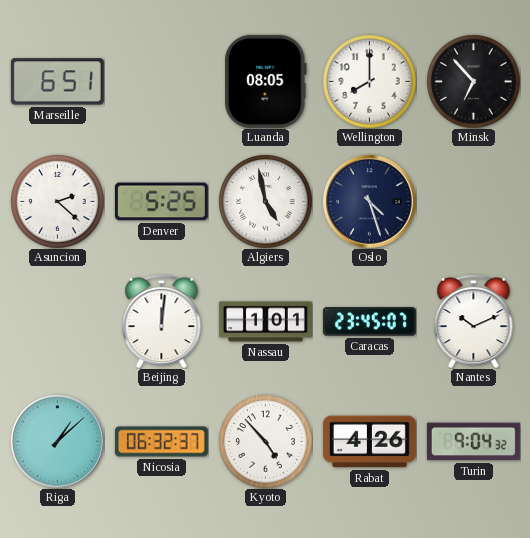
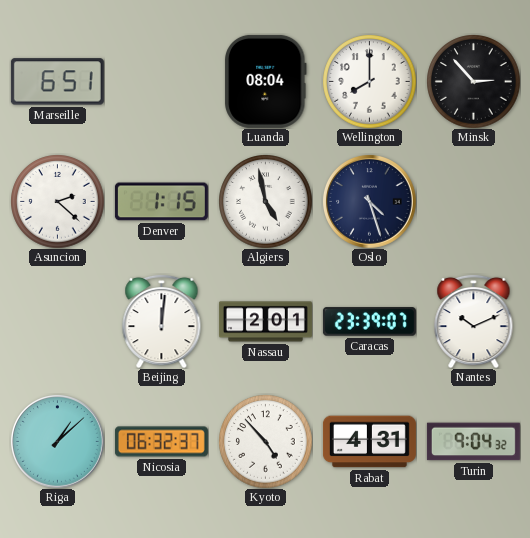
Luanda: 08:05 -> 08:04 (265, 81)
Minsk: 6:53 -> 2:53 (473, 81)
Denver: 5:25 -> 1:15 (161, 202)
Nassau: 1:01 -> 2:01 (265, 322)
Caracas: 23:45 -> 23:39 (369, 322)
Rabat: 4:26 -> 4:31 (369, 442)
